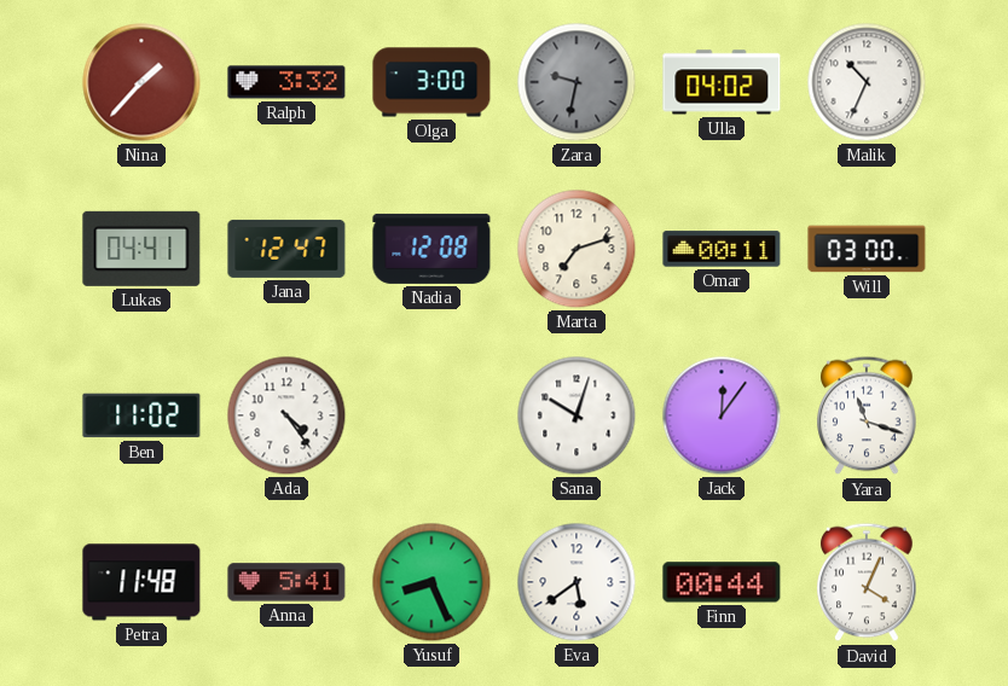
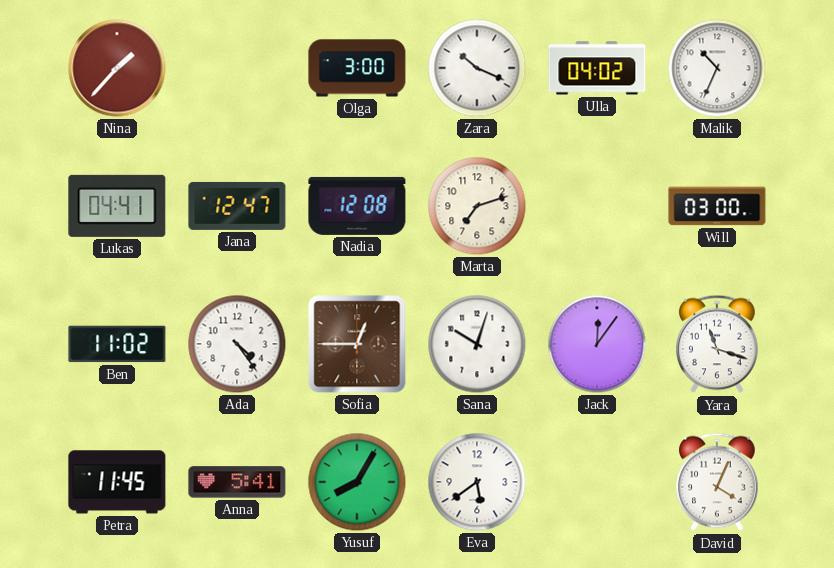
Ralph: 3:32 -> none (286, 82)
Zara: 9:32 -> 10:19 (477, 68)
Zara dial: grey -> white (477, 68)
Omar: 00:11 -> none (722, 249)
Sofia: none -> 12:45 (357, 344)
Petra: 11:48 -> 11:45 (117, 482)
Yusuf: 8:26 -> 8:05 (357, 482)
Finn: 00:44 -> none (722, 582)
